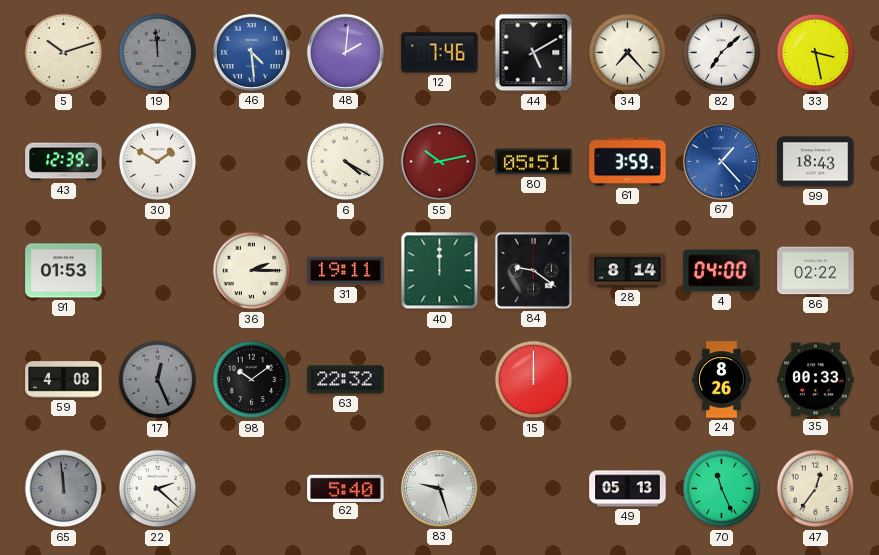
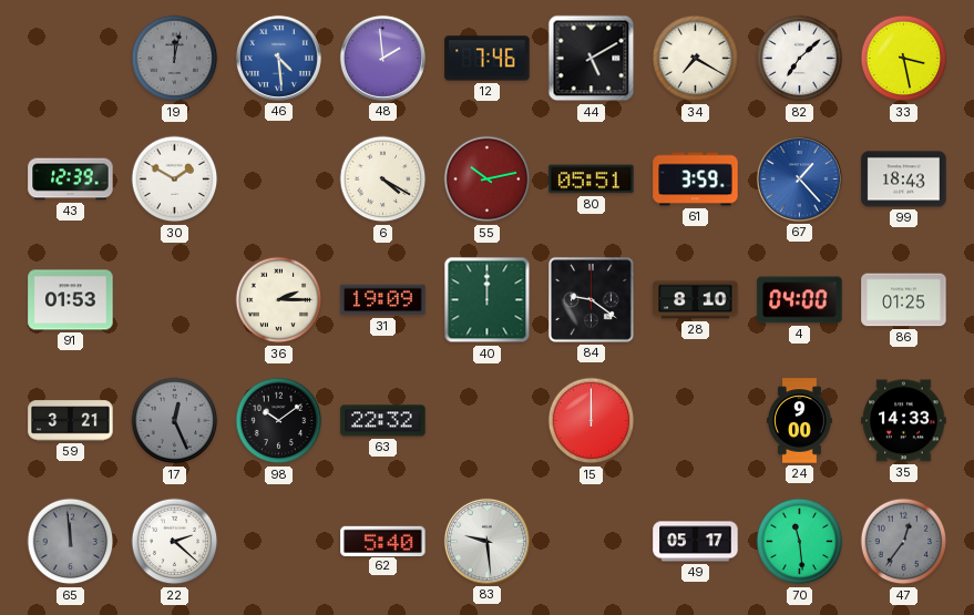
5: 10:12 -> none (64, 53)
19: 11:59 -> 12:02 (175, 59)
48: 2:01 -> 1:59 (382, 58)
34: 7:23 -> 7:20 (696, 59)
31: 19:11 -> 19:09 (383, 300)
28: 8:14 -> 8:10 (696, 300)
86: 02:22 -> 01:25 (904, 300)
59: 4:08 -> 3:21 (71, 421)
24: 8:26 -> 9:00 (800, 421)
35: 00:33 -> 14:33 (904, 421)
83: 9:27 -> 9:29 (486, 541)
49: 05:13 -> 05:17 (696, 542)
70: 11:26 -> 11:29 (800, 542)
47 dial: cream -> grey (904, 542)
